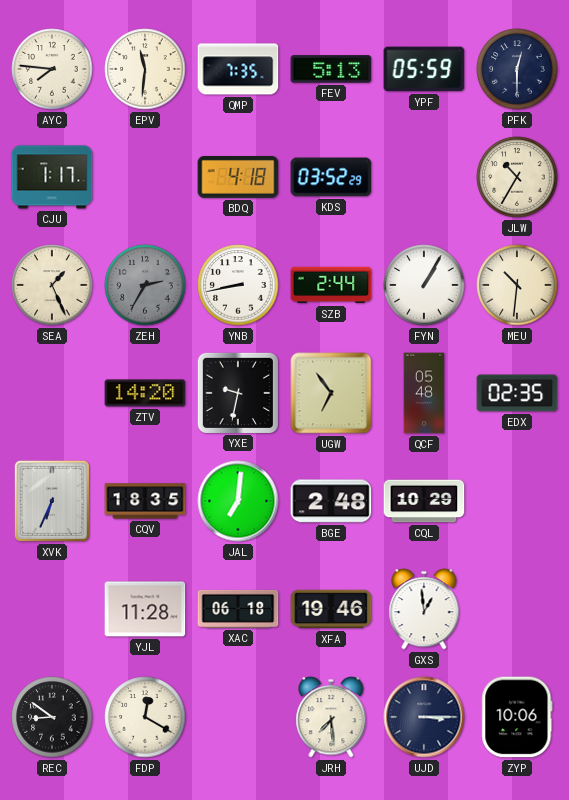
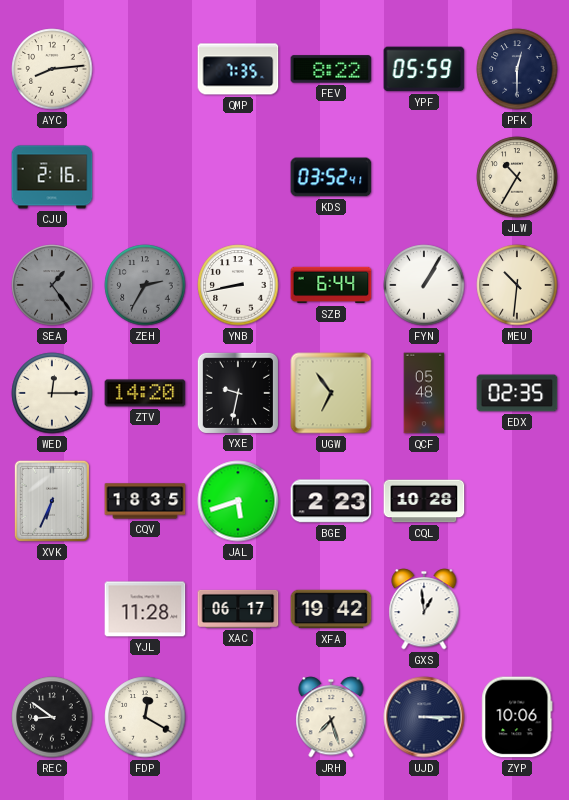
AYC: 7:46 -> 8:14 (52, 69)
EPV: 11:31 -> none (145, 69)
FEV: 5:13 -> 8:22 (331, 69)
CJU: 1:17 -> 2:16 (52, 177)
BDQ: 4:18 -> none (238, 178)
KDS: 03:52:29 -> 03:52:41 (331, 177)
SEA: 1:26 -> 1:24 (52, 285)
SEA dial: cream -> grey (52, 285)
SZB: 2:44 -> 6:44 (331, 285)
WED: none -> 12:15 (52, 393)
JAL: 7:01 -> 5:42 (238, 501)
BGE: 2:48 -> 2:23 (331, 501)
CQL: 10:29 -> 10:28 (424, 501)
XAC: 06:18 -> 06:17 (238, 609)
XFA: 19:46 -> 19:42 (331, 609)
JRH: 7:29 -> 7:27 (331, 717)
